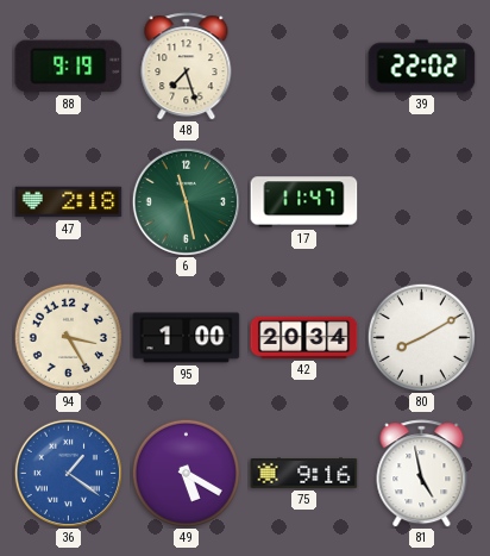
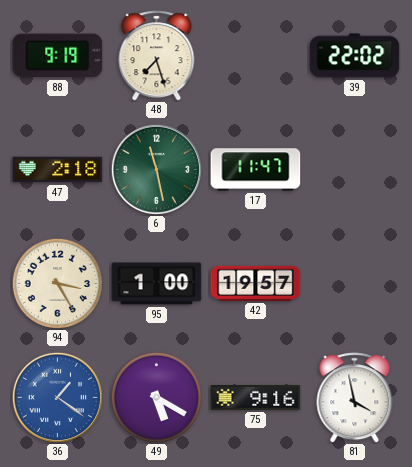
42: 20:34 -> 19:57 (256, 283)
80: 8:10 -> none (421, 337)
81: 4:58 -> 3:58 (355, 398)
